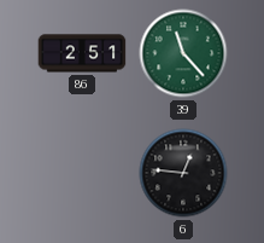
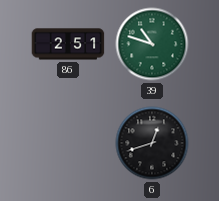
39: 11:23 -> 10:48 (152, 44)
6: 12:46 -> 12:42 (152, 143)
